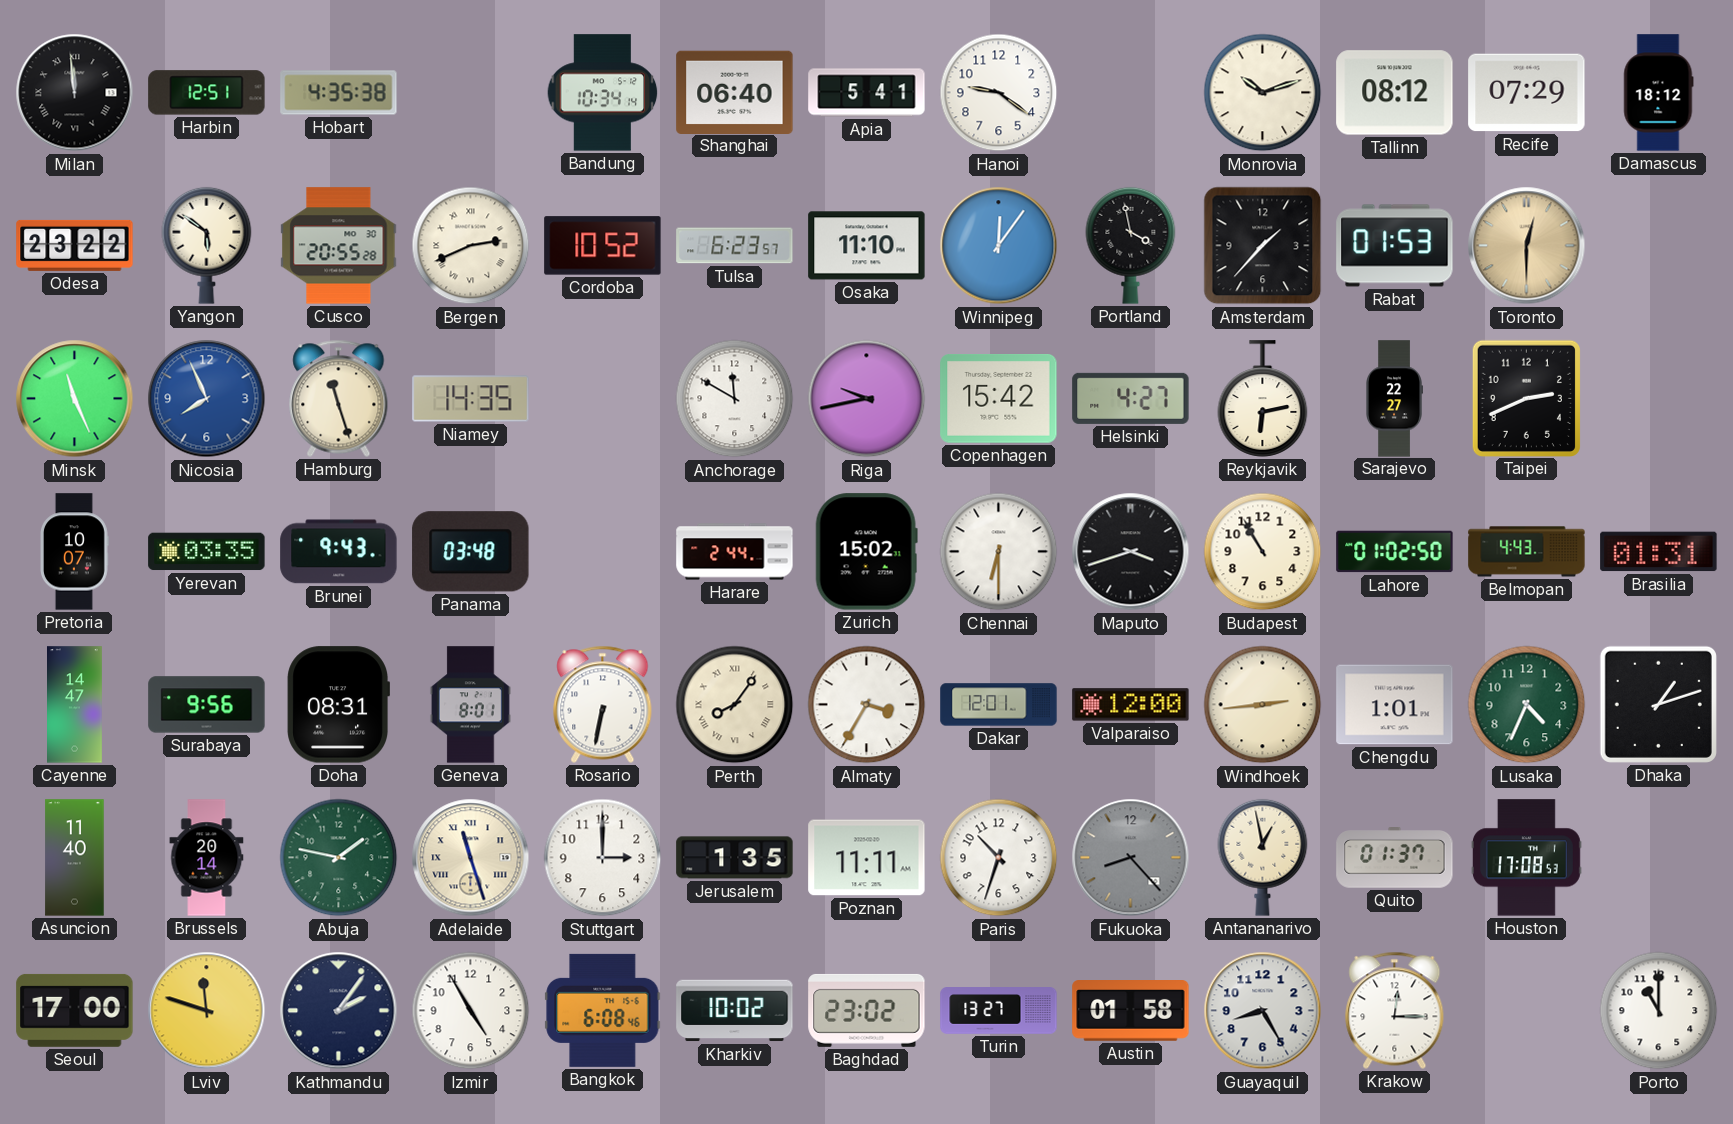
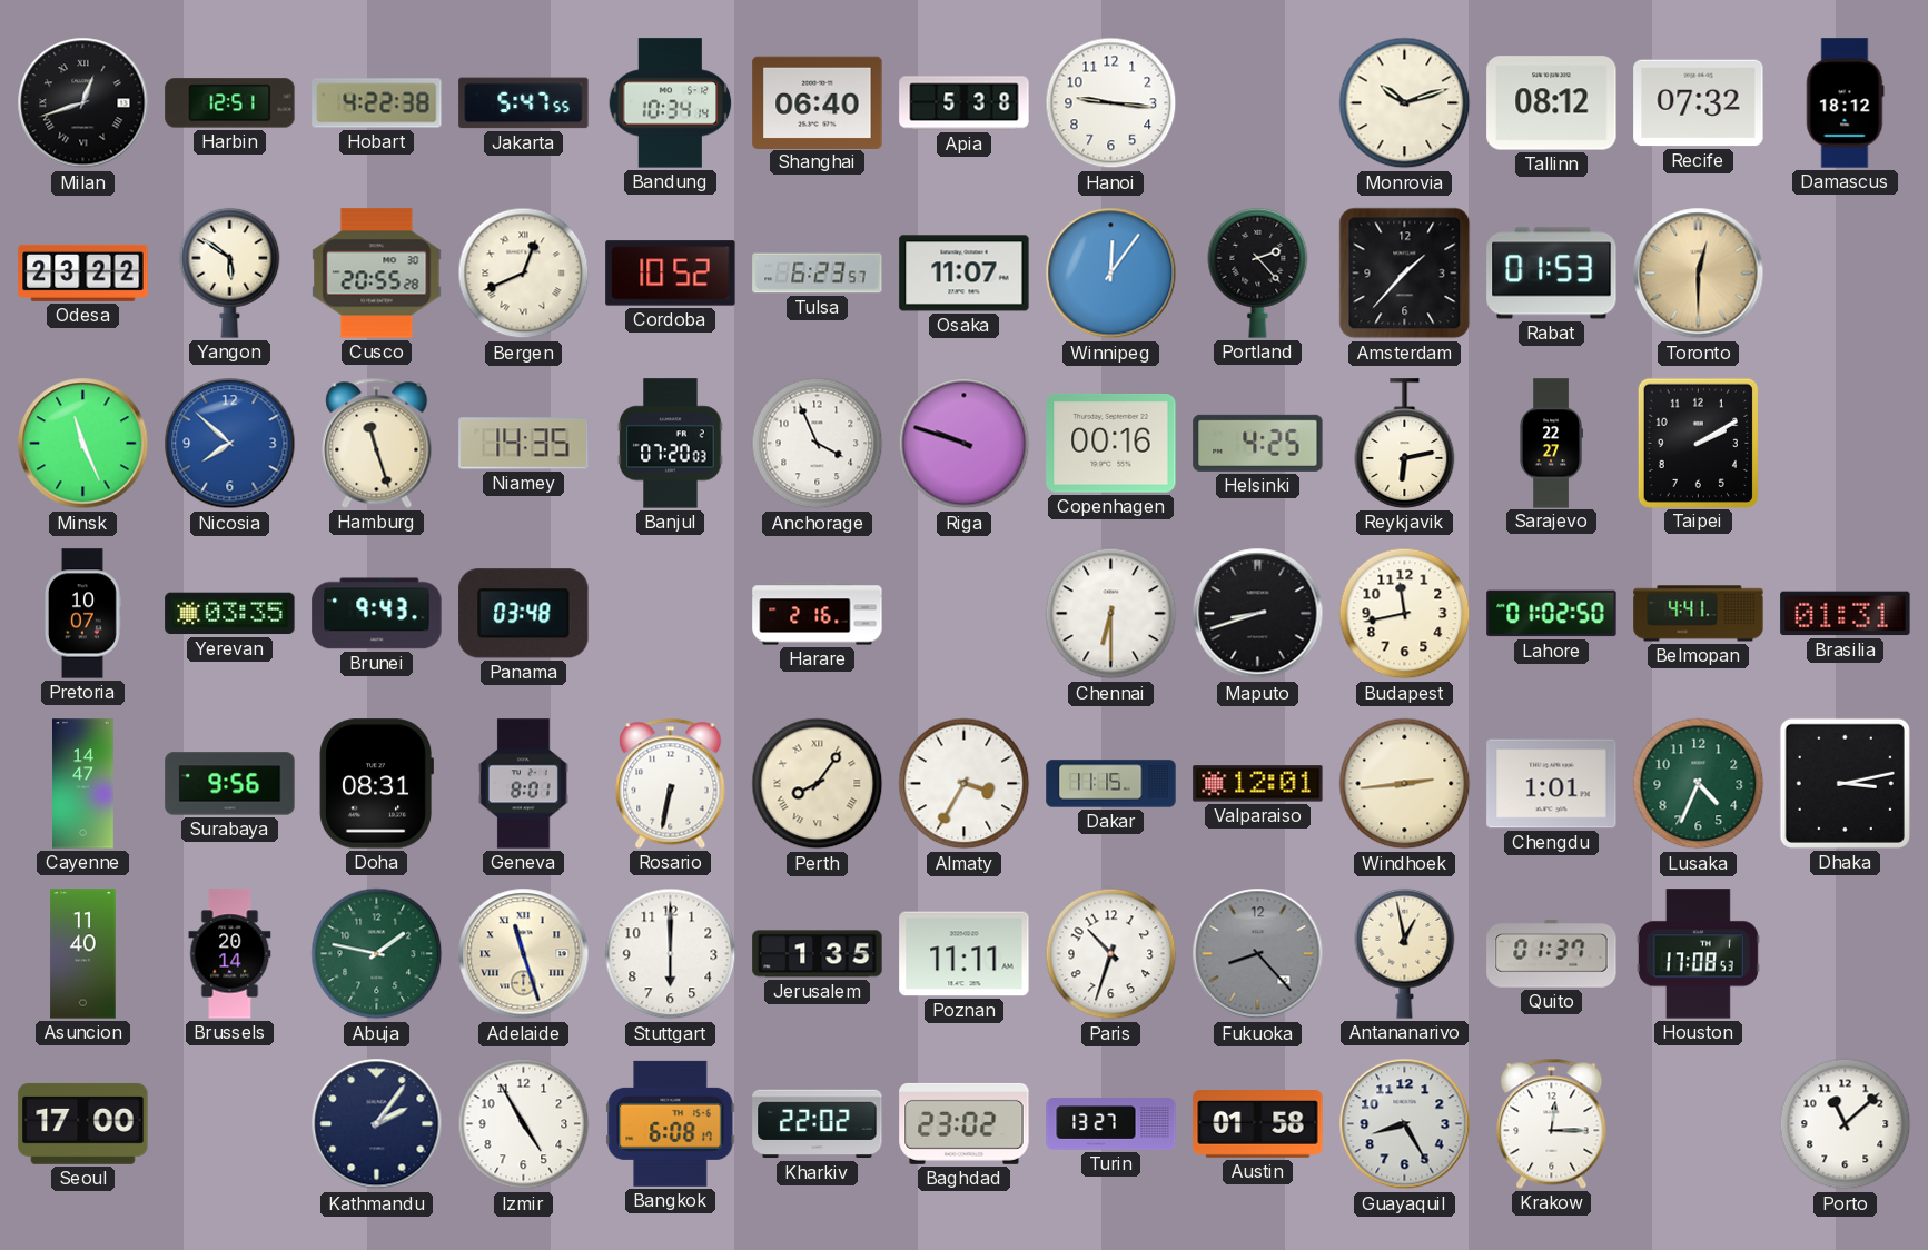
Milan: 11:59 -> 12:42 (83, 103)
Hobart: 4:35 -> 4:22 (377, 103)
Jakarta: none -> 5:47 (524, 103)
Apia: 5:41 -> 5:38 (965, 103)
Hanoi: 9:21 -> 9:16 (1111, 103)
Recife: 07:29 -> 07:32 (1699, 103)
Bergen: 2:41 -> 12:41 (524, 274)
Osaka: 11:10 -> 11:07 (965, 274)
Portland: 3:58 -> 2:23 (1258, 272)
Nicosia: 7:56 -> 7:52 (230, 444)
Banjul: none -> 07:20 (671, 444)
Anchorage: 11:50 -> 3:56 (818, 444)
Riga: 9:43 -> 9:48 (965, 444)
Copenhagen: 15:42 -> 00:16 (1111, 444)
Helsinki: 4:27 -> 4:25 (1258, 443)
Taipei: 2:41 -> 2:10 (1698, 443)
Harare: 2:44 -> 2:16 (818, 614)
Zurich: 15:02 -> none (866, 552)
Maputo: 3:42 -> 8:42 (1258, 614)
Budapest: 10:55 -> 11:43 (1405, 614)
Belmopan: 4:43 -> 4:41 (1699, 614)
Dakar: 12:01 -> 11:15 (1111, 784)
Valparaiso: 12:00 -> 12:01 (1258, 784)
Dhaka: 1:12 -> 3:13 (1845, 783)
Stuttgart: 3:00 -> 6:00 (671, 954)
Lviv: 11:48 -> none (207, 1011)
Bangkok: 6:08:46 -> 6:08:17 (671, 1123)
Kharkiv: 10:02 -> 22:02 (818, 1124)
Porto: 11:00 -> 11:08 (1846, 1124)
